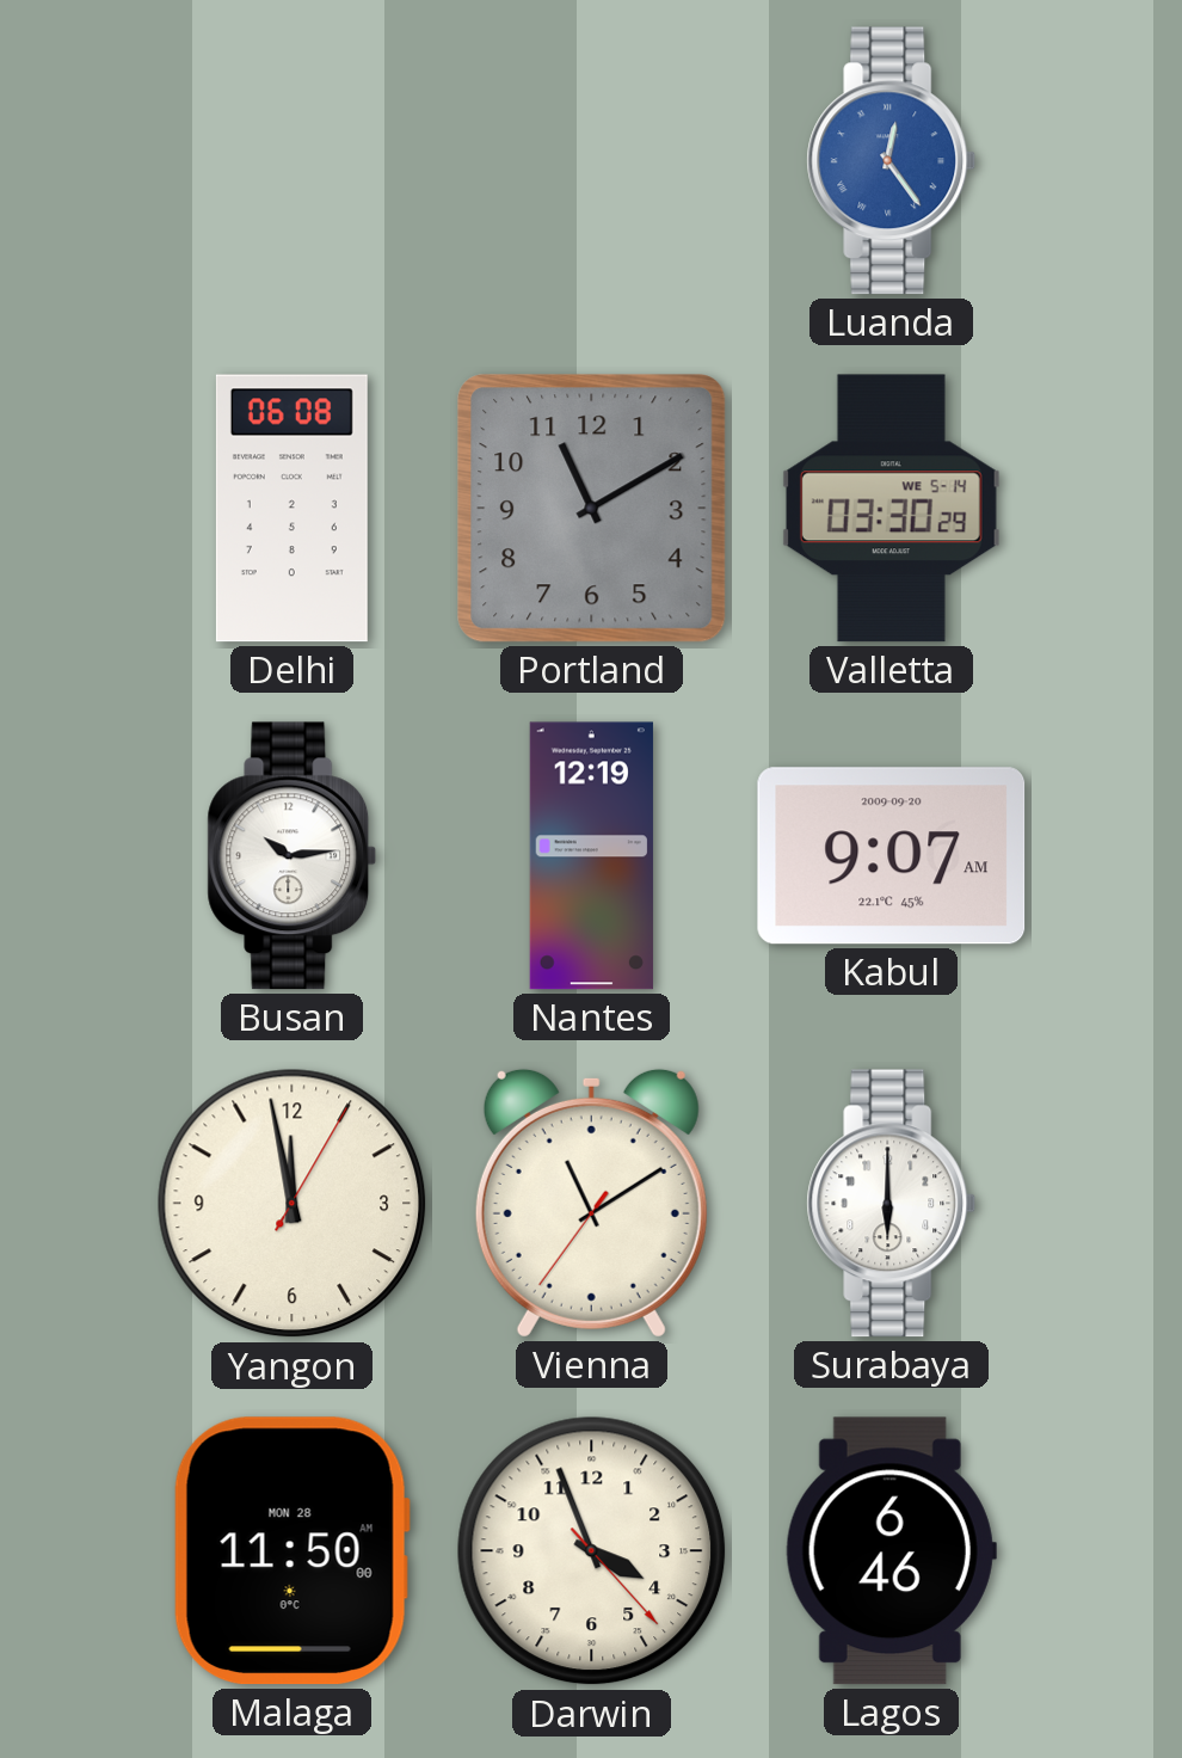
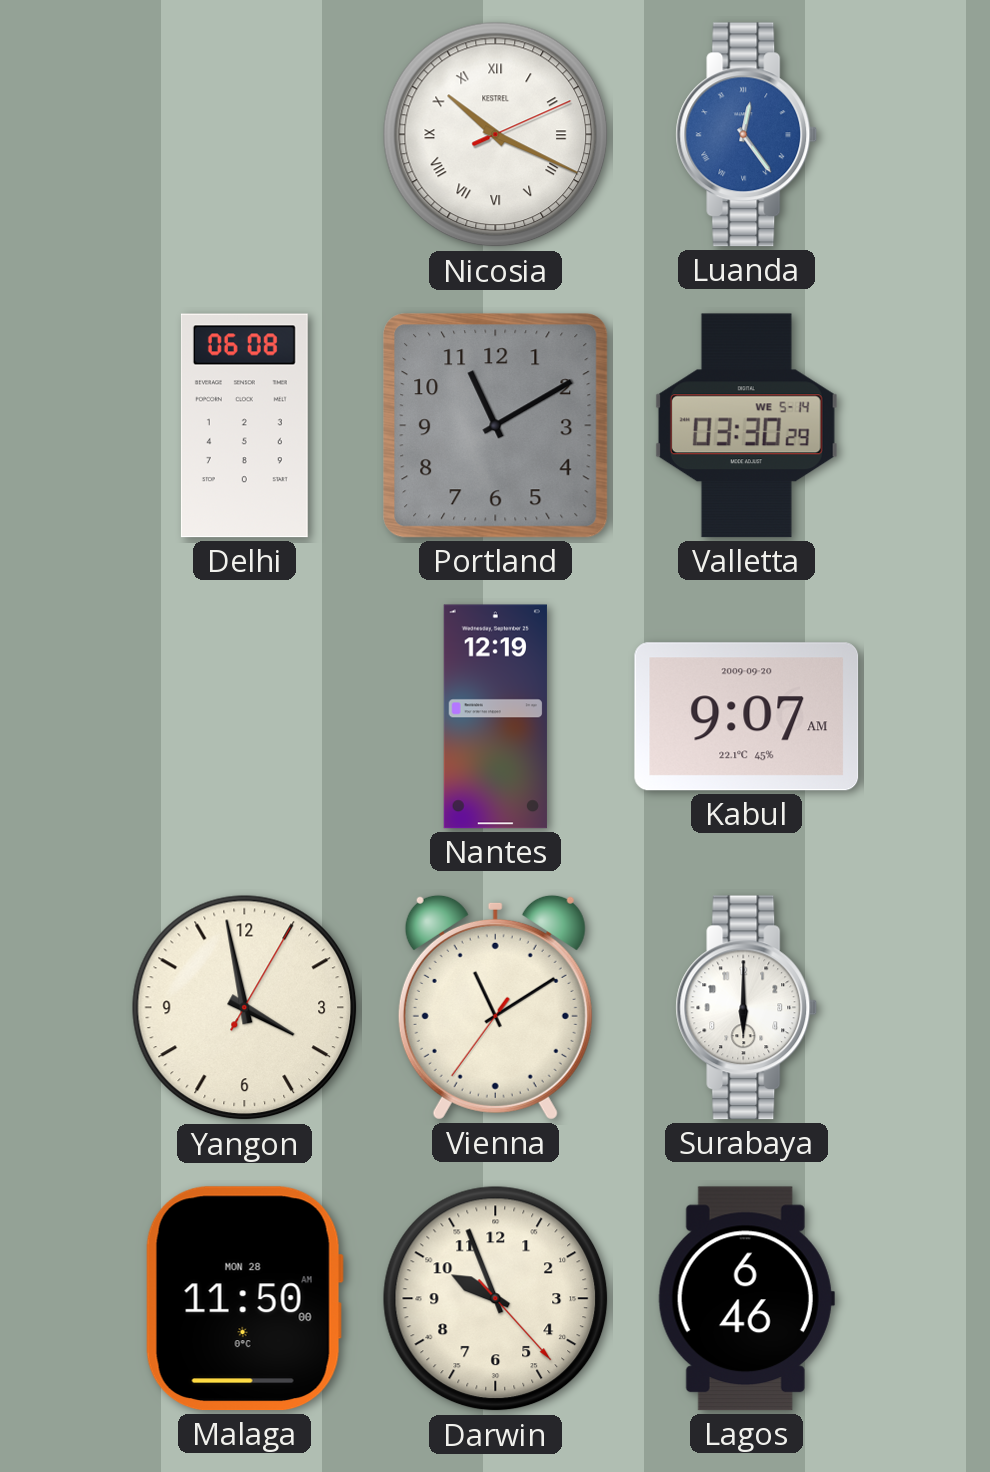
Nicosia: none -> 10:19 (496, 135)
Busan: 10:14 -> none (293, 856)
Yangon: 11:58 -> 3:58 (245, 1008)
Darwin: 3:56 -> 9:56 (496, 1299)
